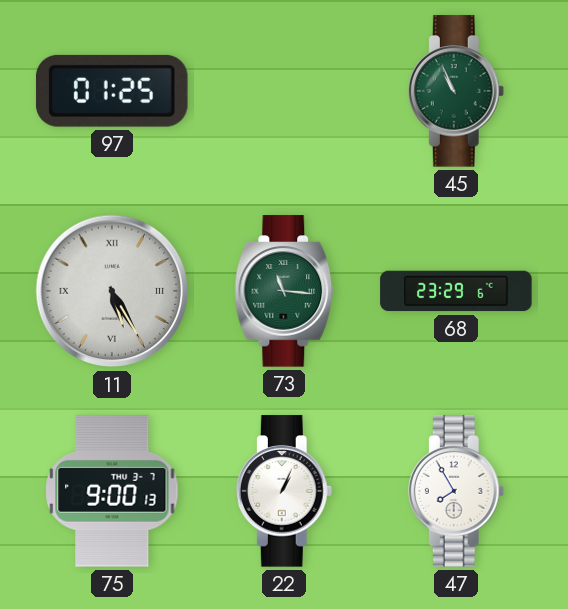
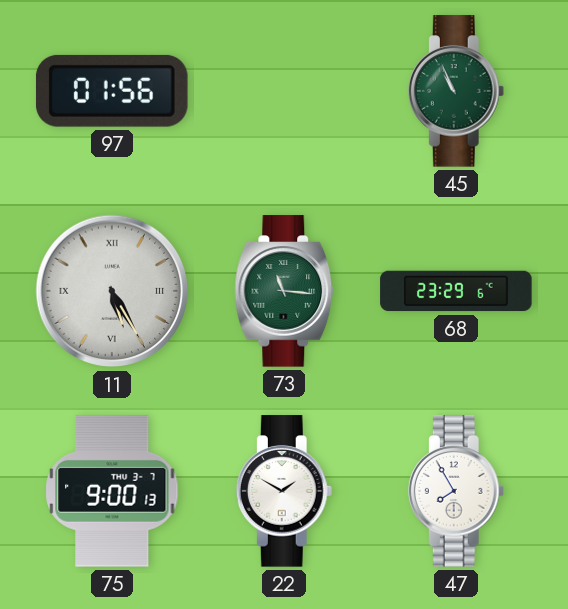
97: 01:25 -> 01:56 (112, 91)
22: 1:04 -> 1:50 (284, 491)
